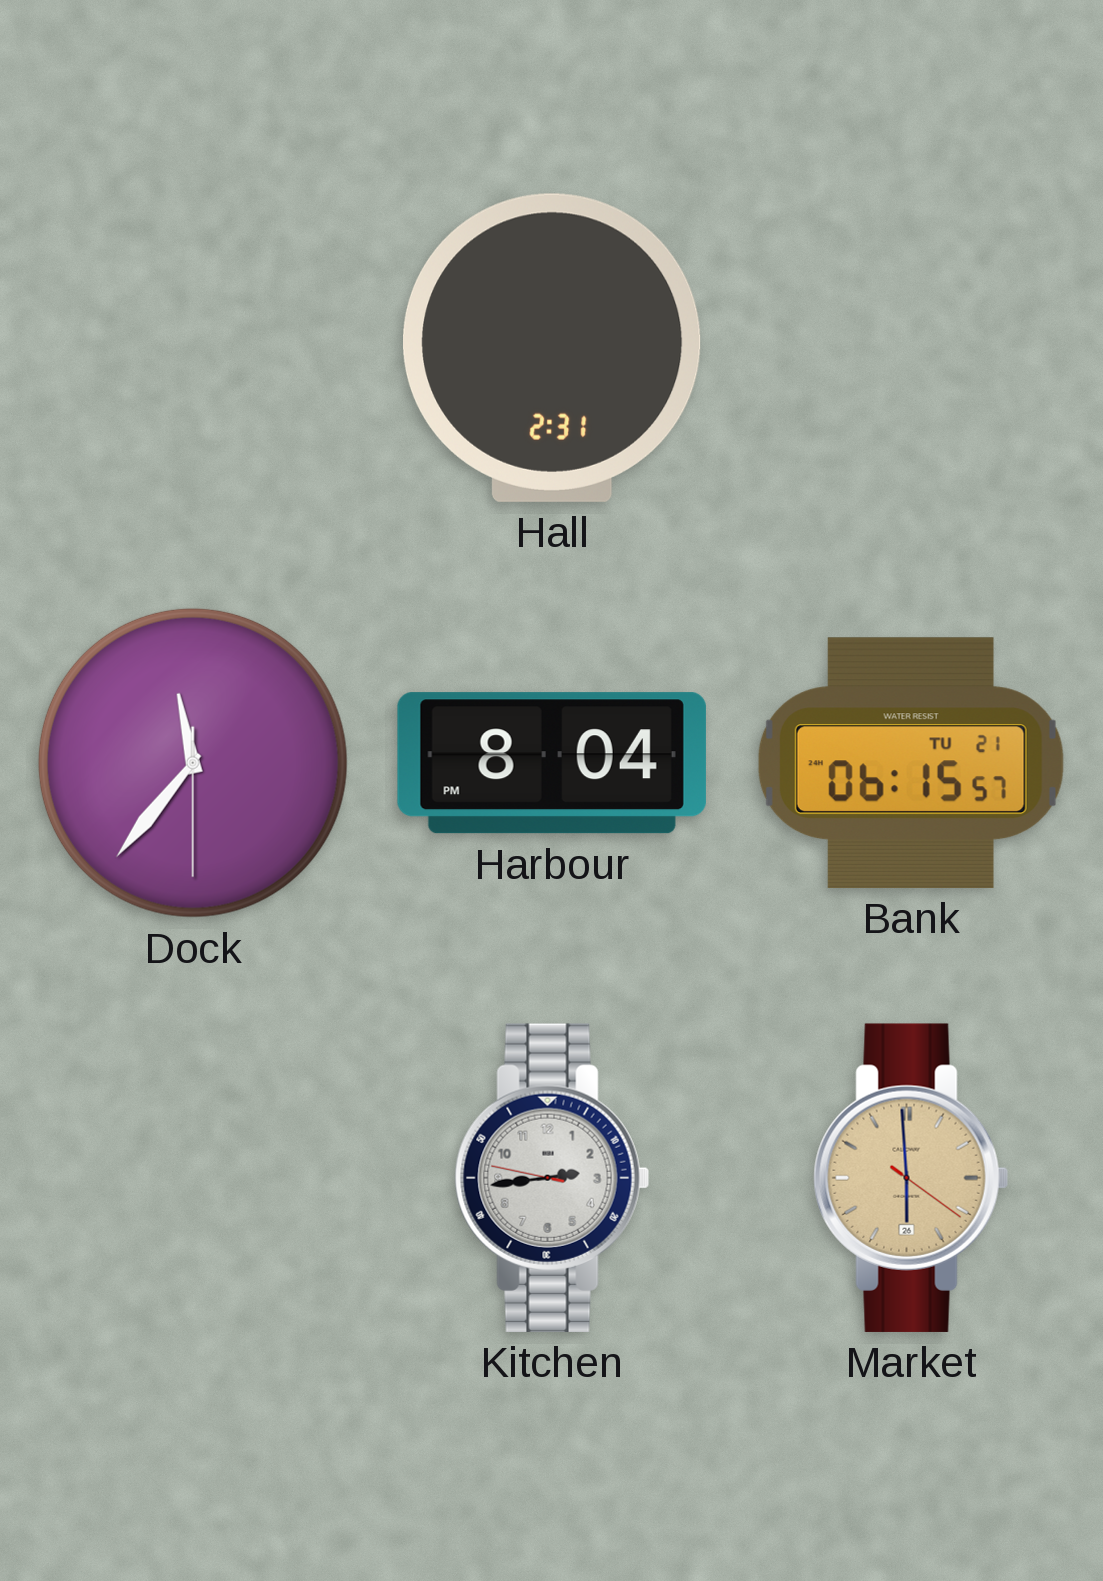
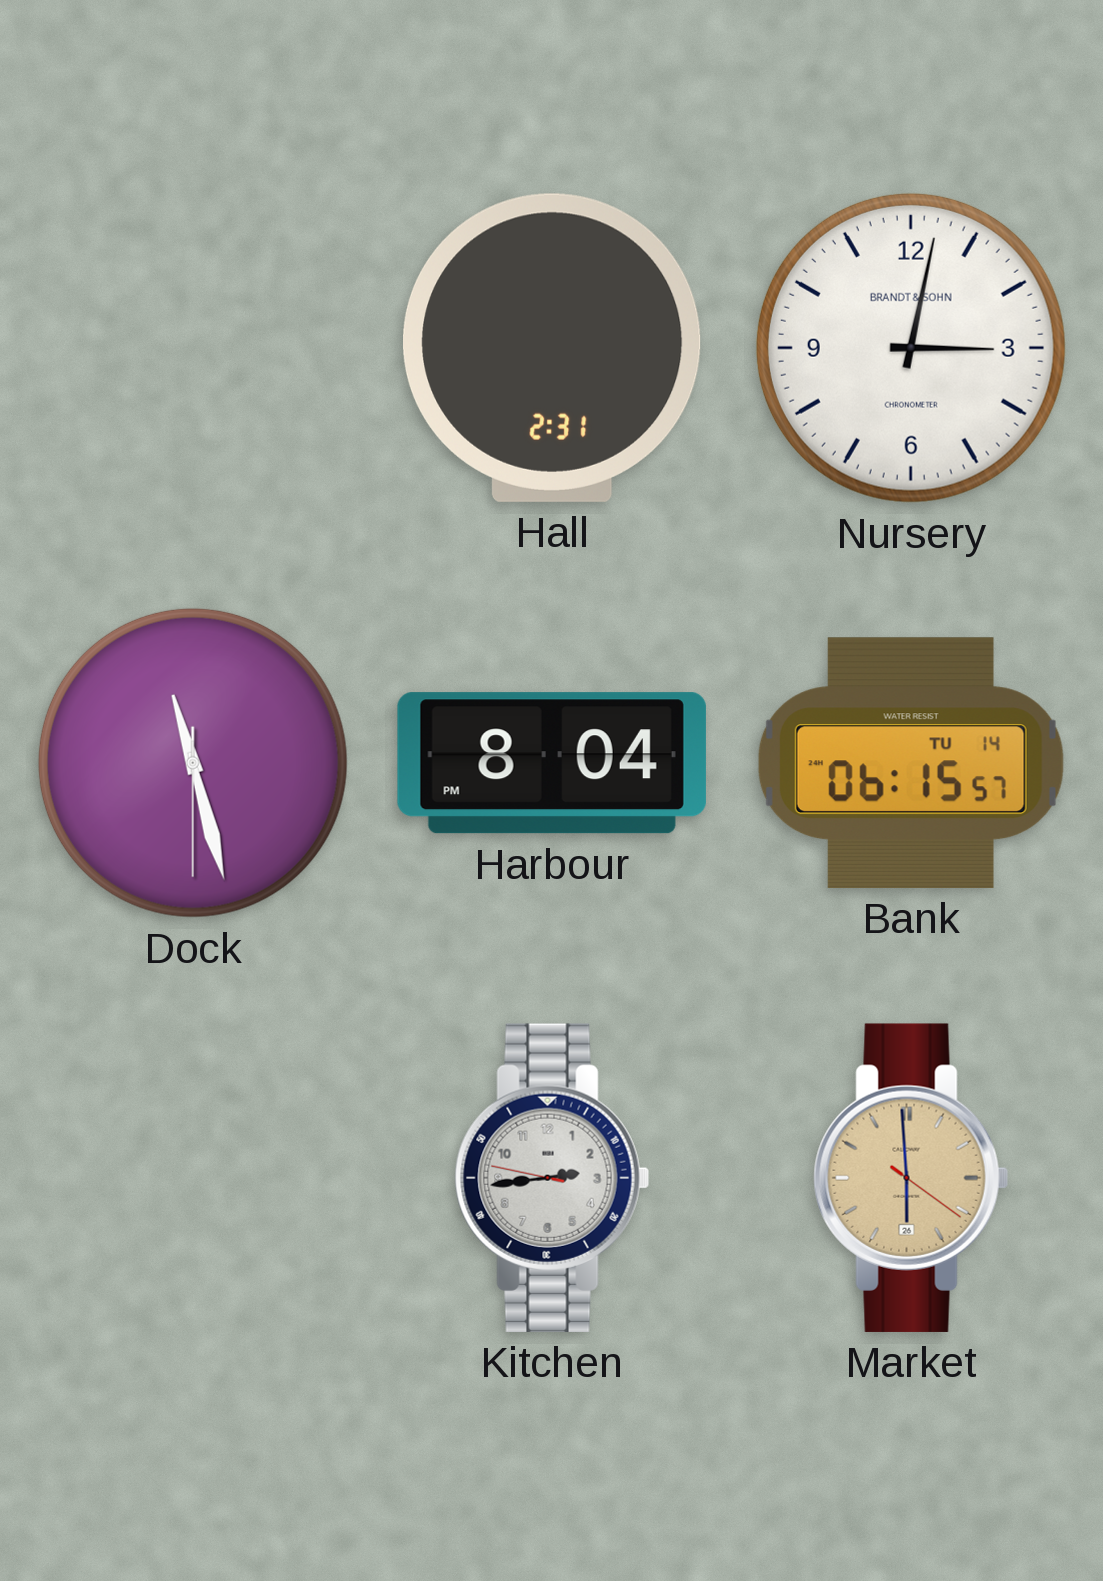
Nursery: none -> 3:02 (911, 348)
Dock: 11:36 -> 11:27 (193, 763)
Bank date: TU 21 -> TU 14 (911, 763)
